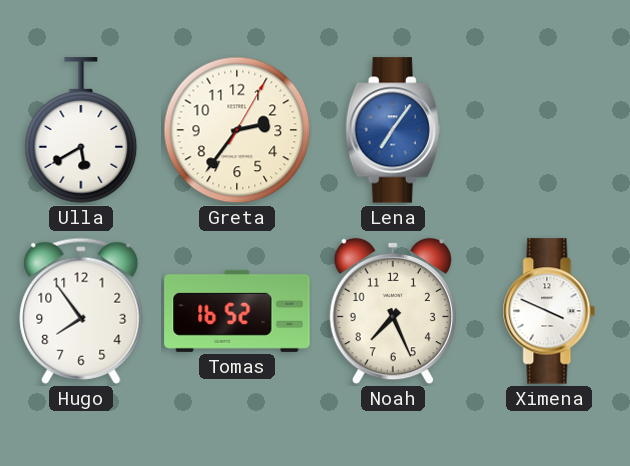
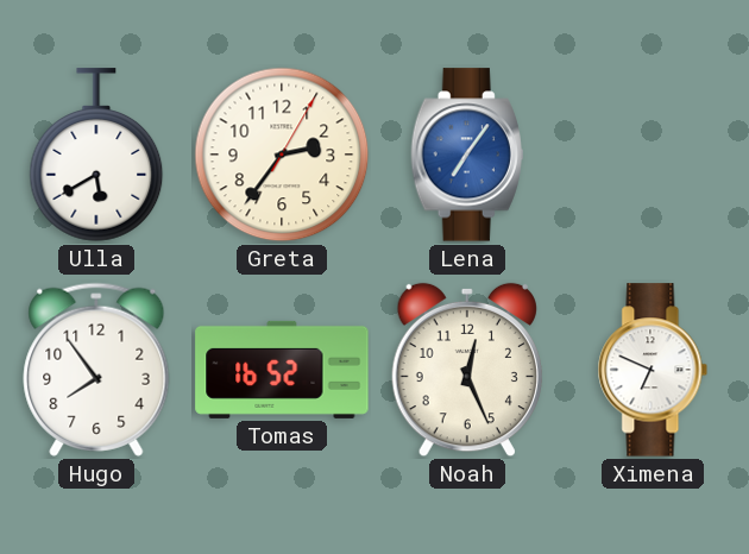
Noah: 7:26 -> 12:26 (467, 370)
Ximena: 3:49 -> 6:49 (653, 370)
